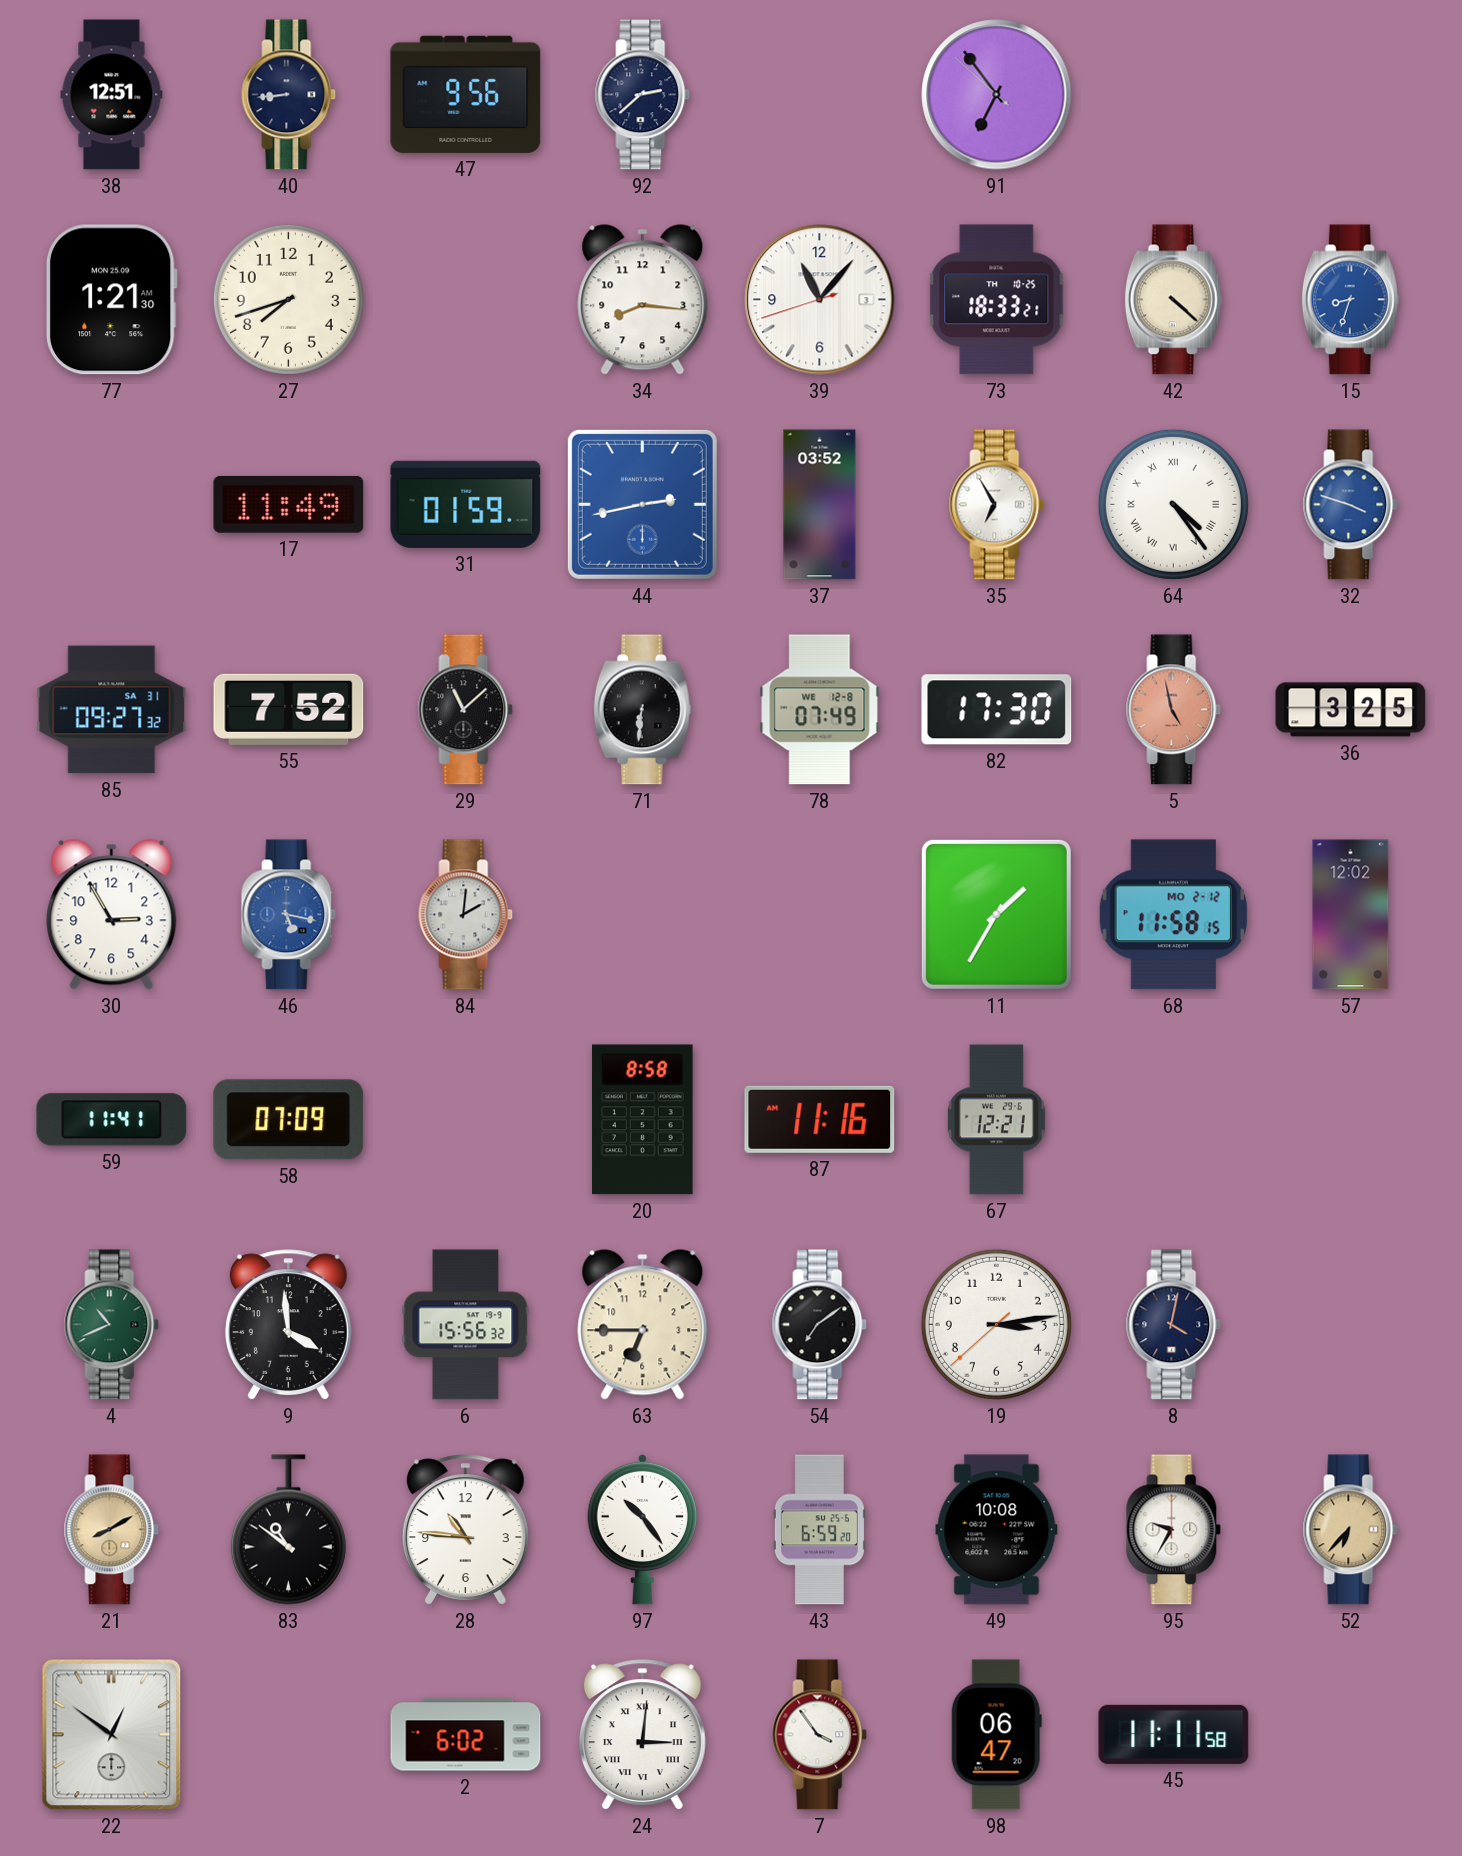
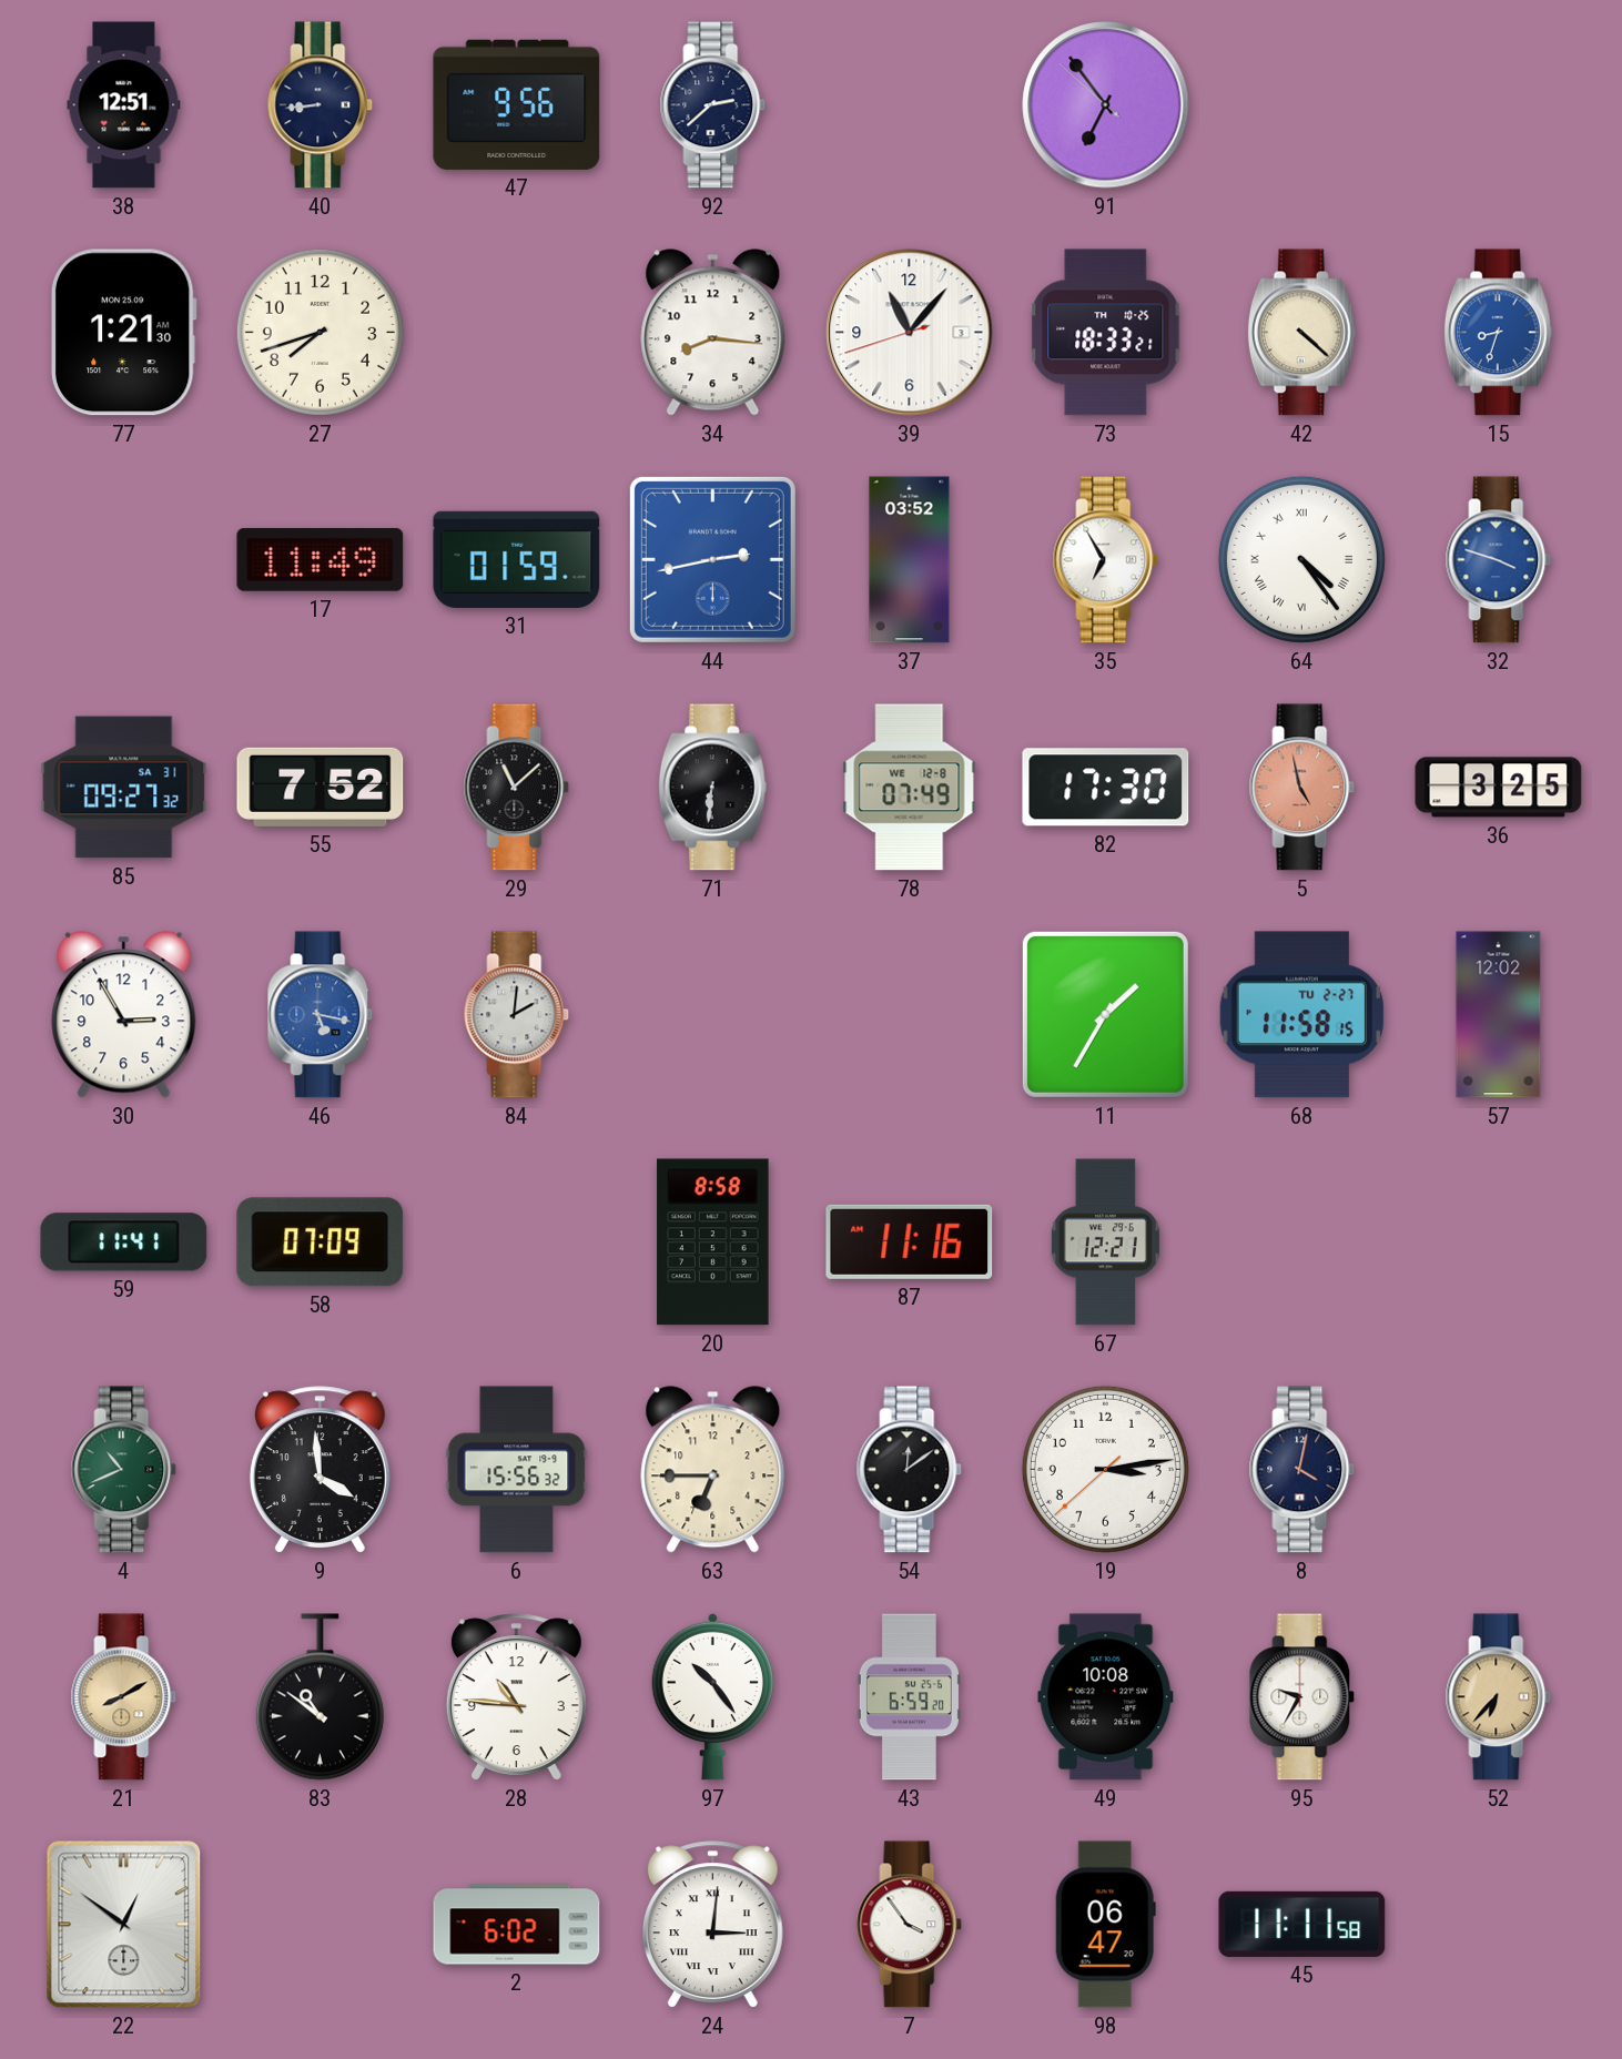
68 date: MO 2-12 -> TU 2-27 (1301, 1015)
54: 7:09 -> 12:09 (910, 1470)
